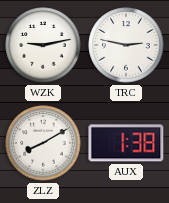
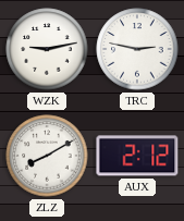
AUX: 1:38 -> 2:12 (137, 156)
